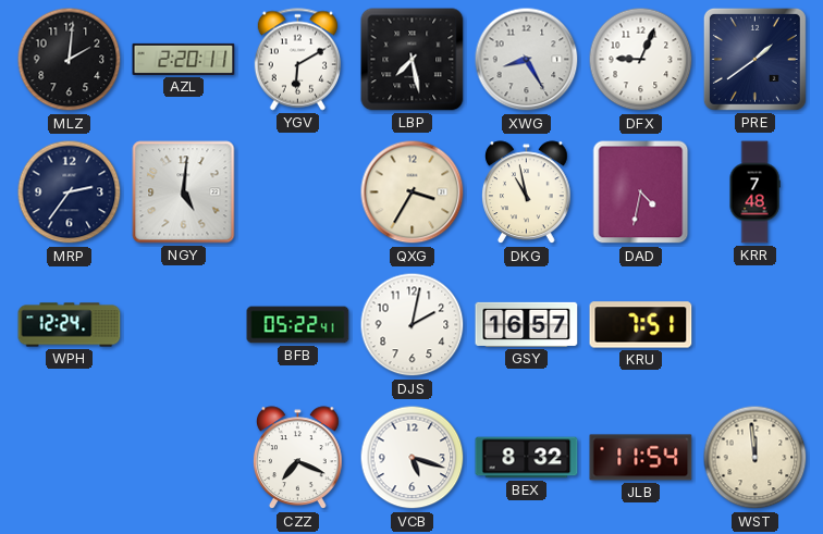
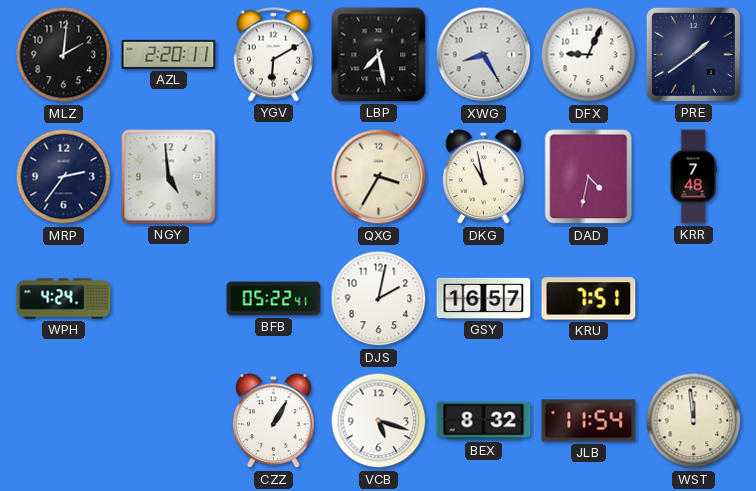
NGY: 5:01 -> 4:59 (169, 177)
WPH: 12:24 -> 4:24 (64, 299)
CZZ: 7:19 -> 1:05 (273, 421)
